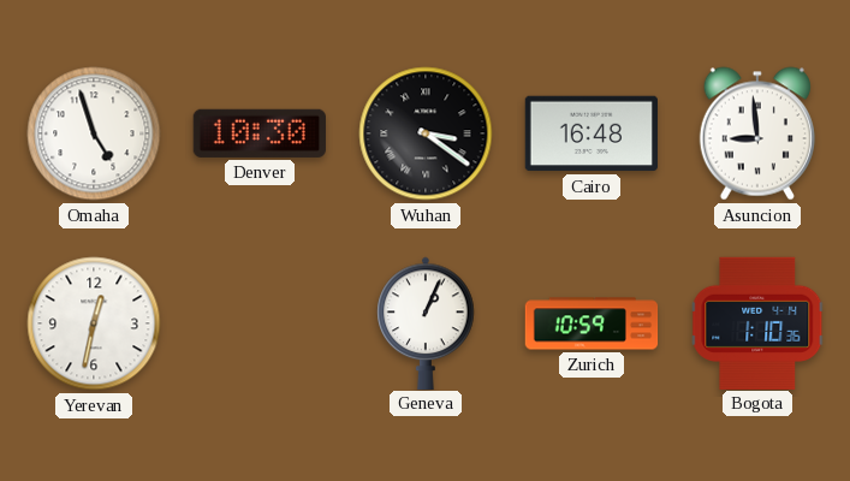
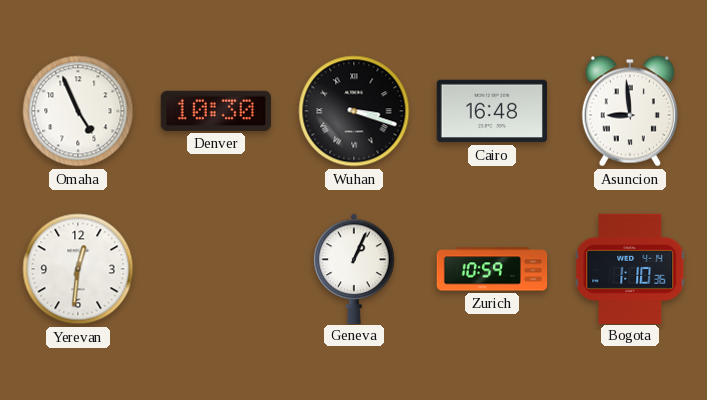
Omaha: 4:57 -> 4:56 (78, 111)
Wuhan: 3:21 -> 3:18 (354, 111)
Yerevan: 12:32 -> 12:31 (78, 269)
